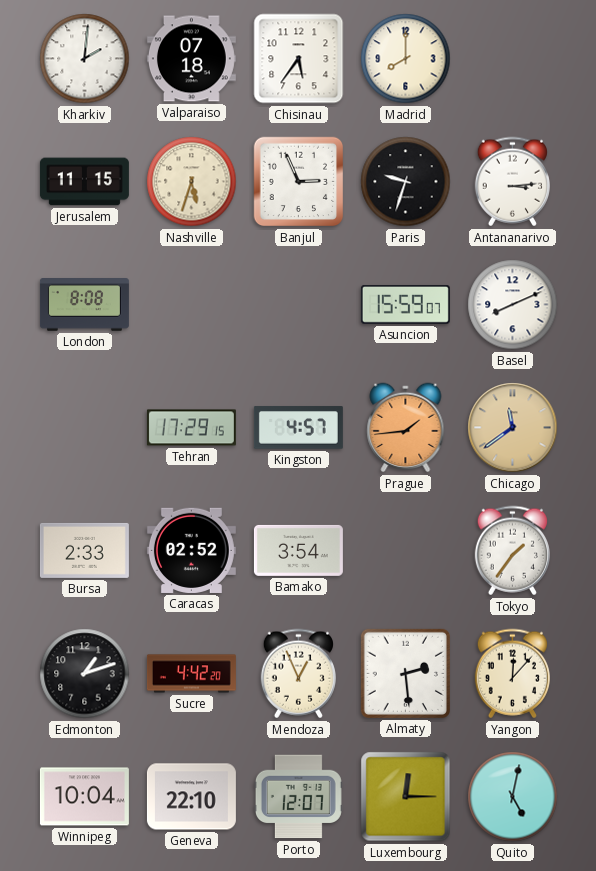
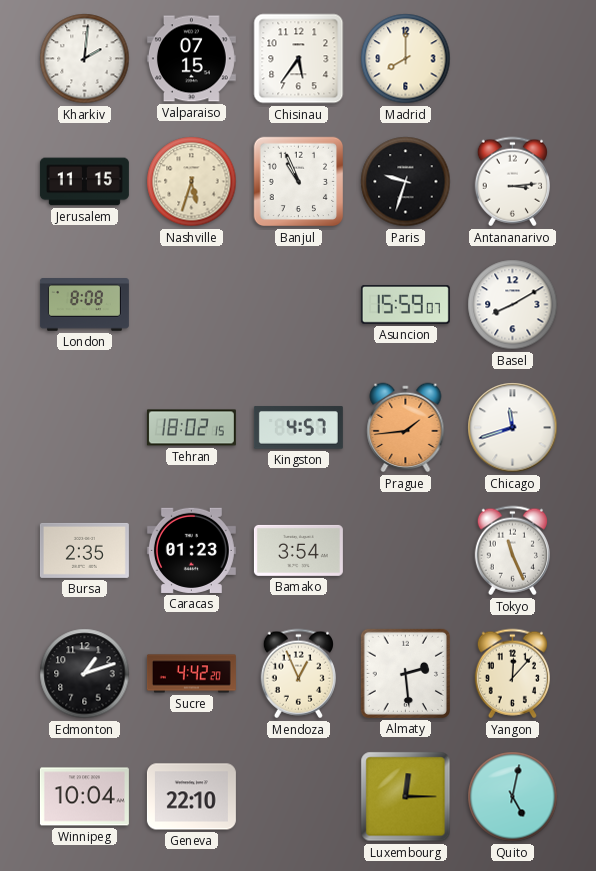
Valparaiso: 07:18 -> 07:15 (191, 59)
Banjul: 2:56 -> 10:56 (299, 182)
Basel: 8:11 -> 8:10 (513, 305)
Tehran: 17:29 -> 18:02 (191, 428)
Chicago: 11:39 -> 11:42 (513, 428)
Chicago dial: champagne -> white (513, 428)
Bursa: 2:33 -> 2:35 (84, 550)
Caracas: 02:52 -> 01:23 (191, 550)
Tokyo: 1:36 -> 11:26 (512, 551)
Porto: 12:07 -> none (298, 797)
